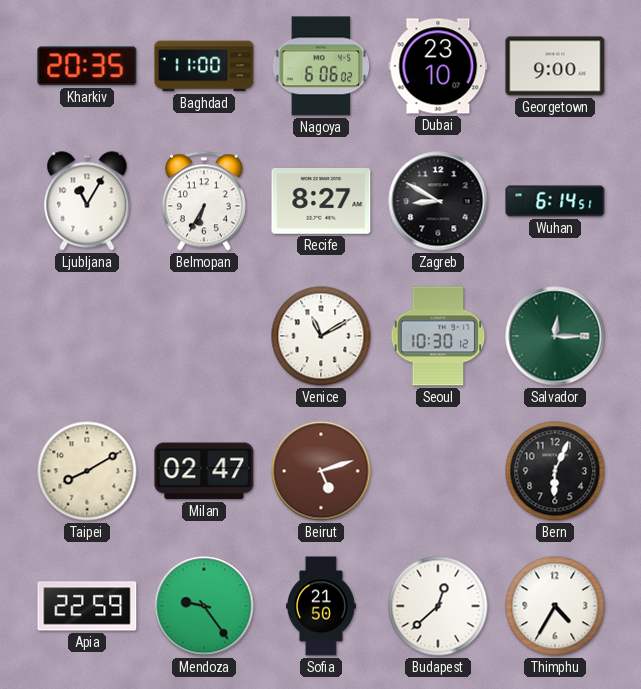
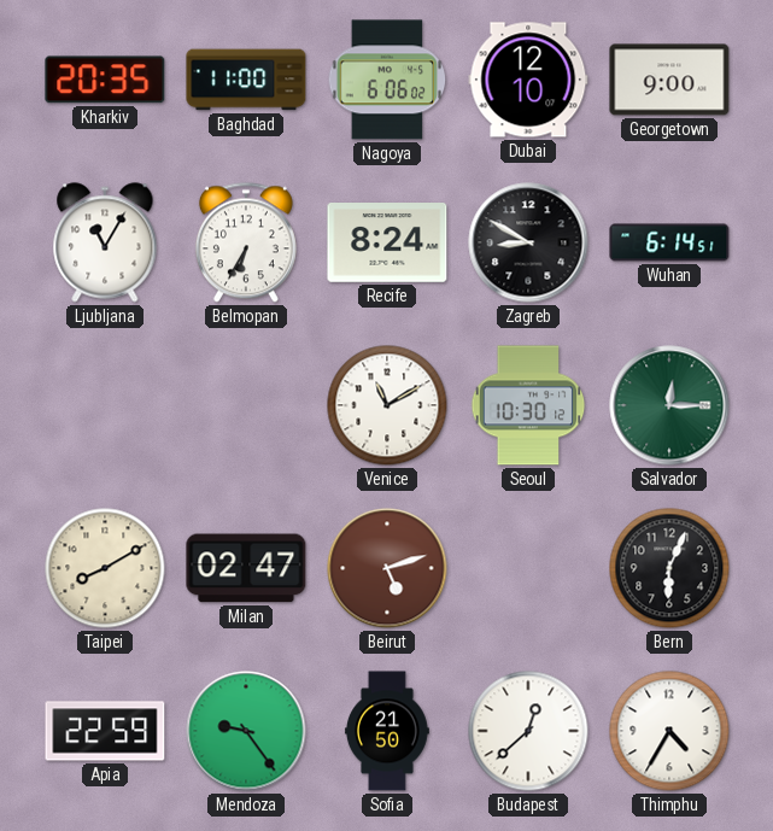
Dubai: 23:10 -> 12:10 (528, 80)
Recife: 8:27 -> 8:24 (387, 244)
